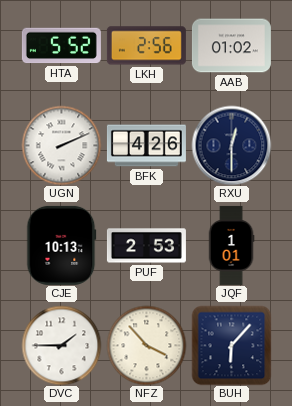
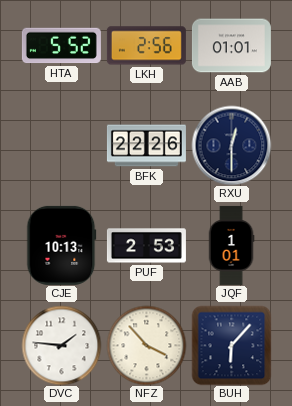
AAB: 01:02 -> 01:01 (231, 46)
UGN: 2:11 -> none (61, 145)
BFK: 4:26 -> 22:26 (146, 146)
DVC: 1:45 -> 1:46 (61, 345)
